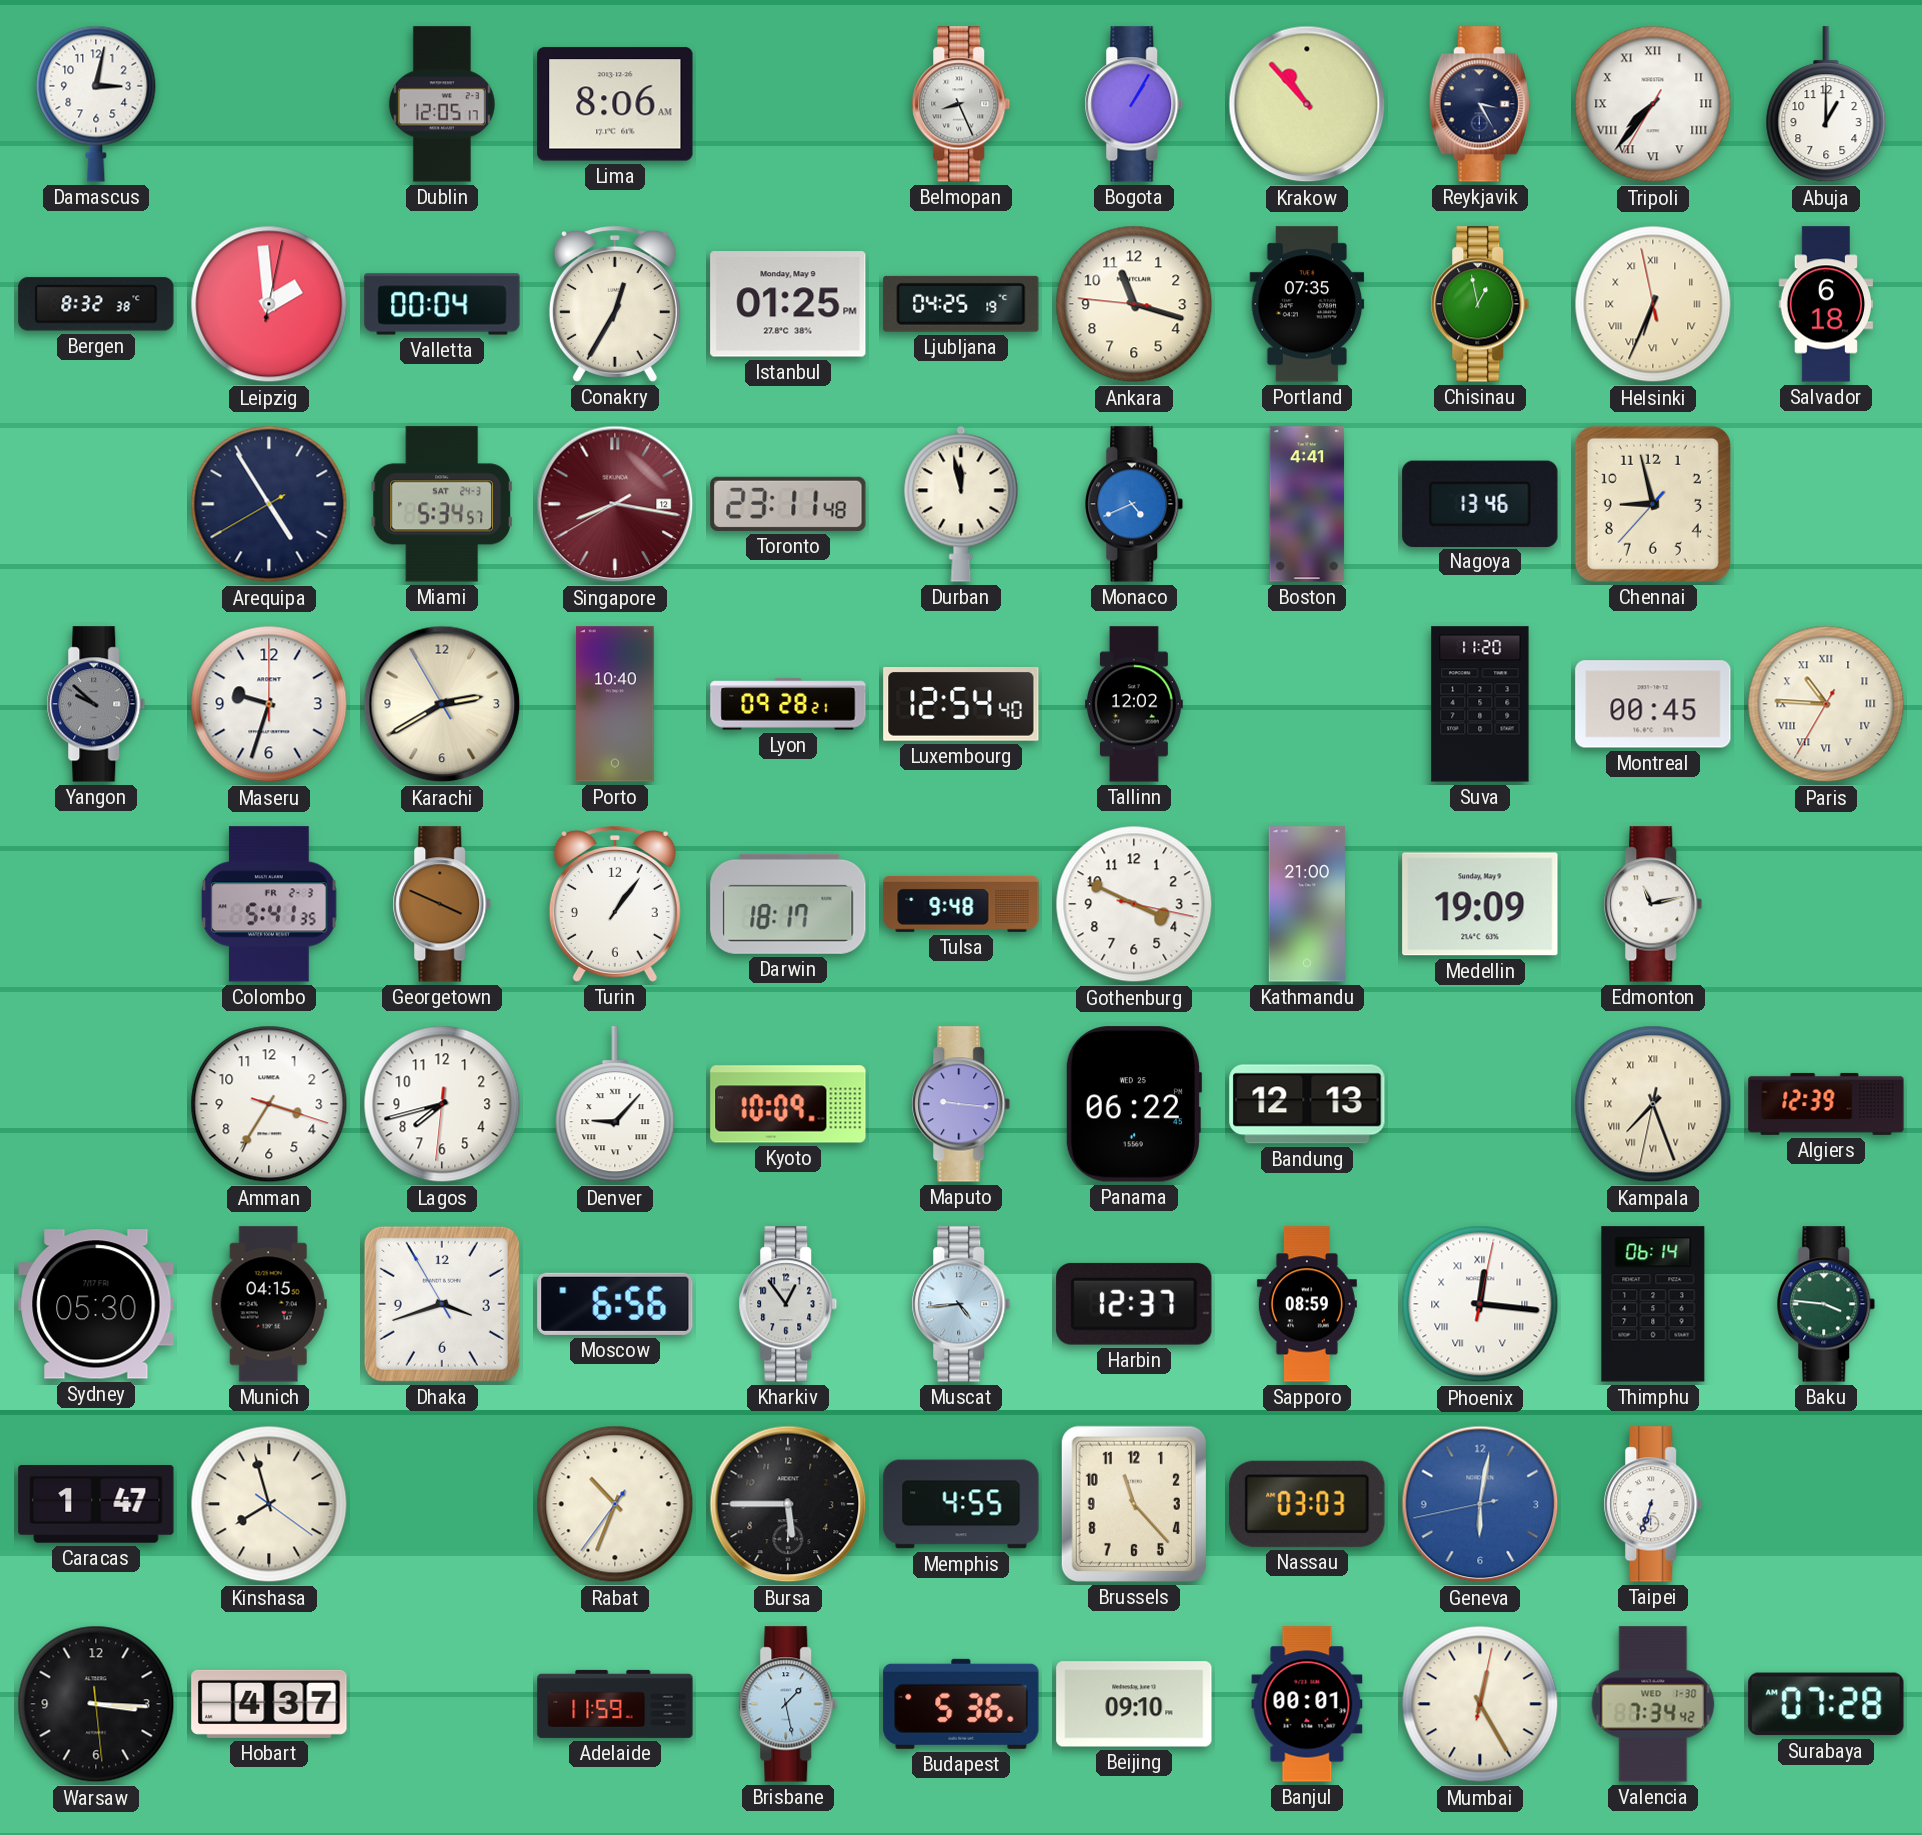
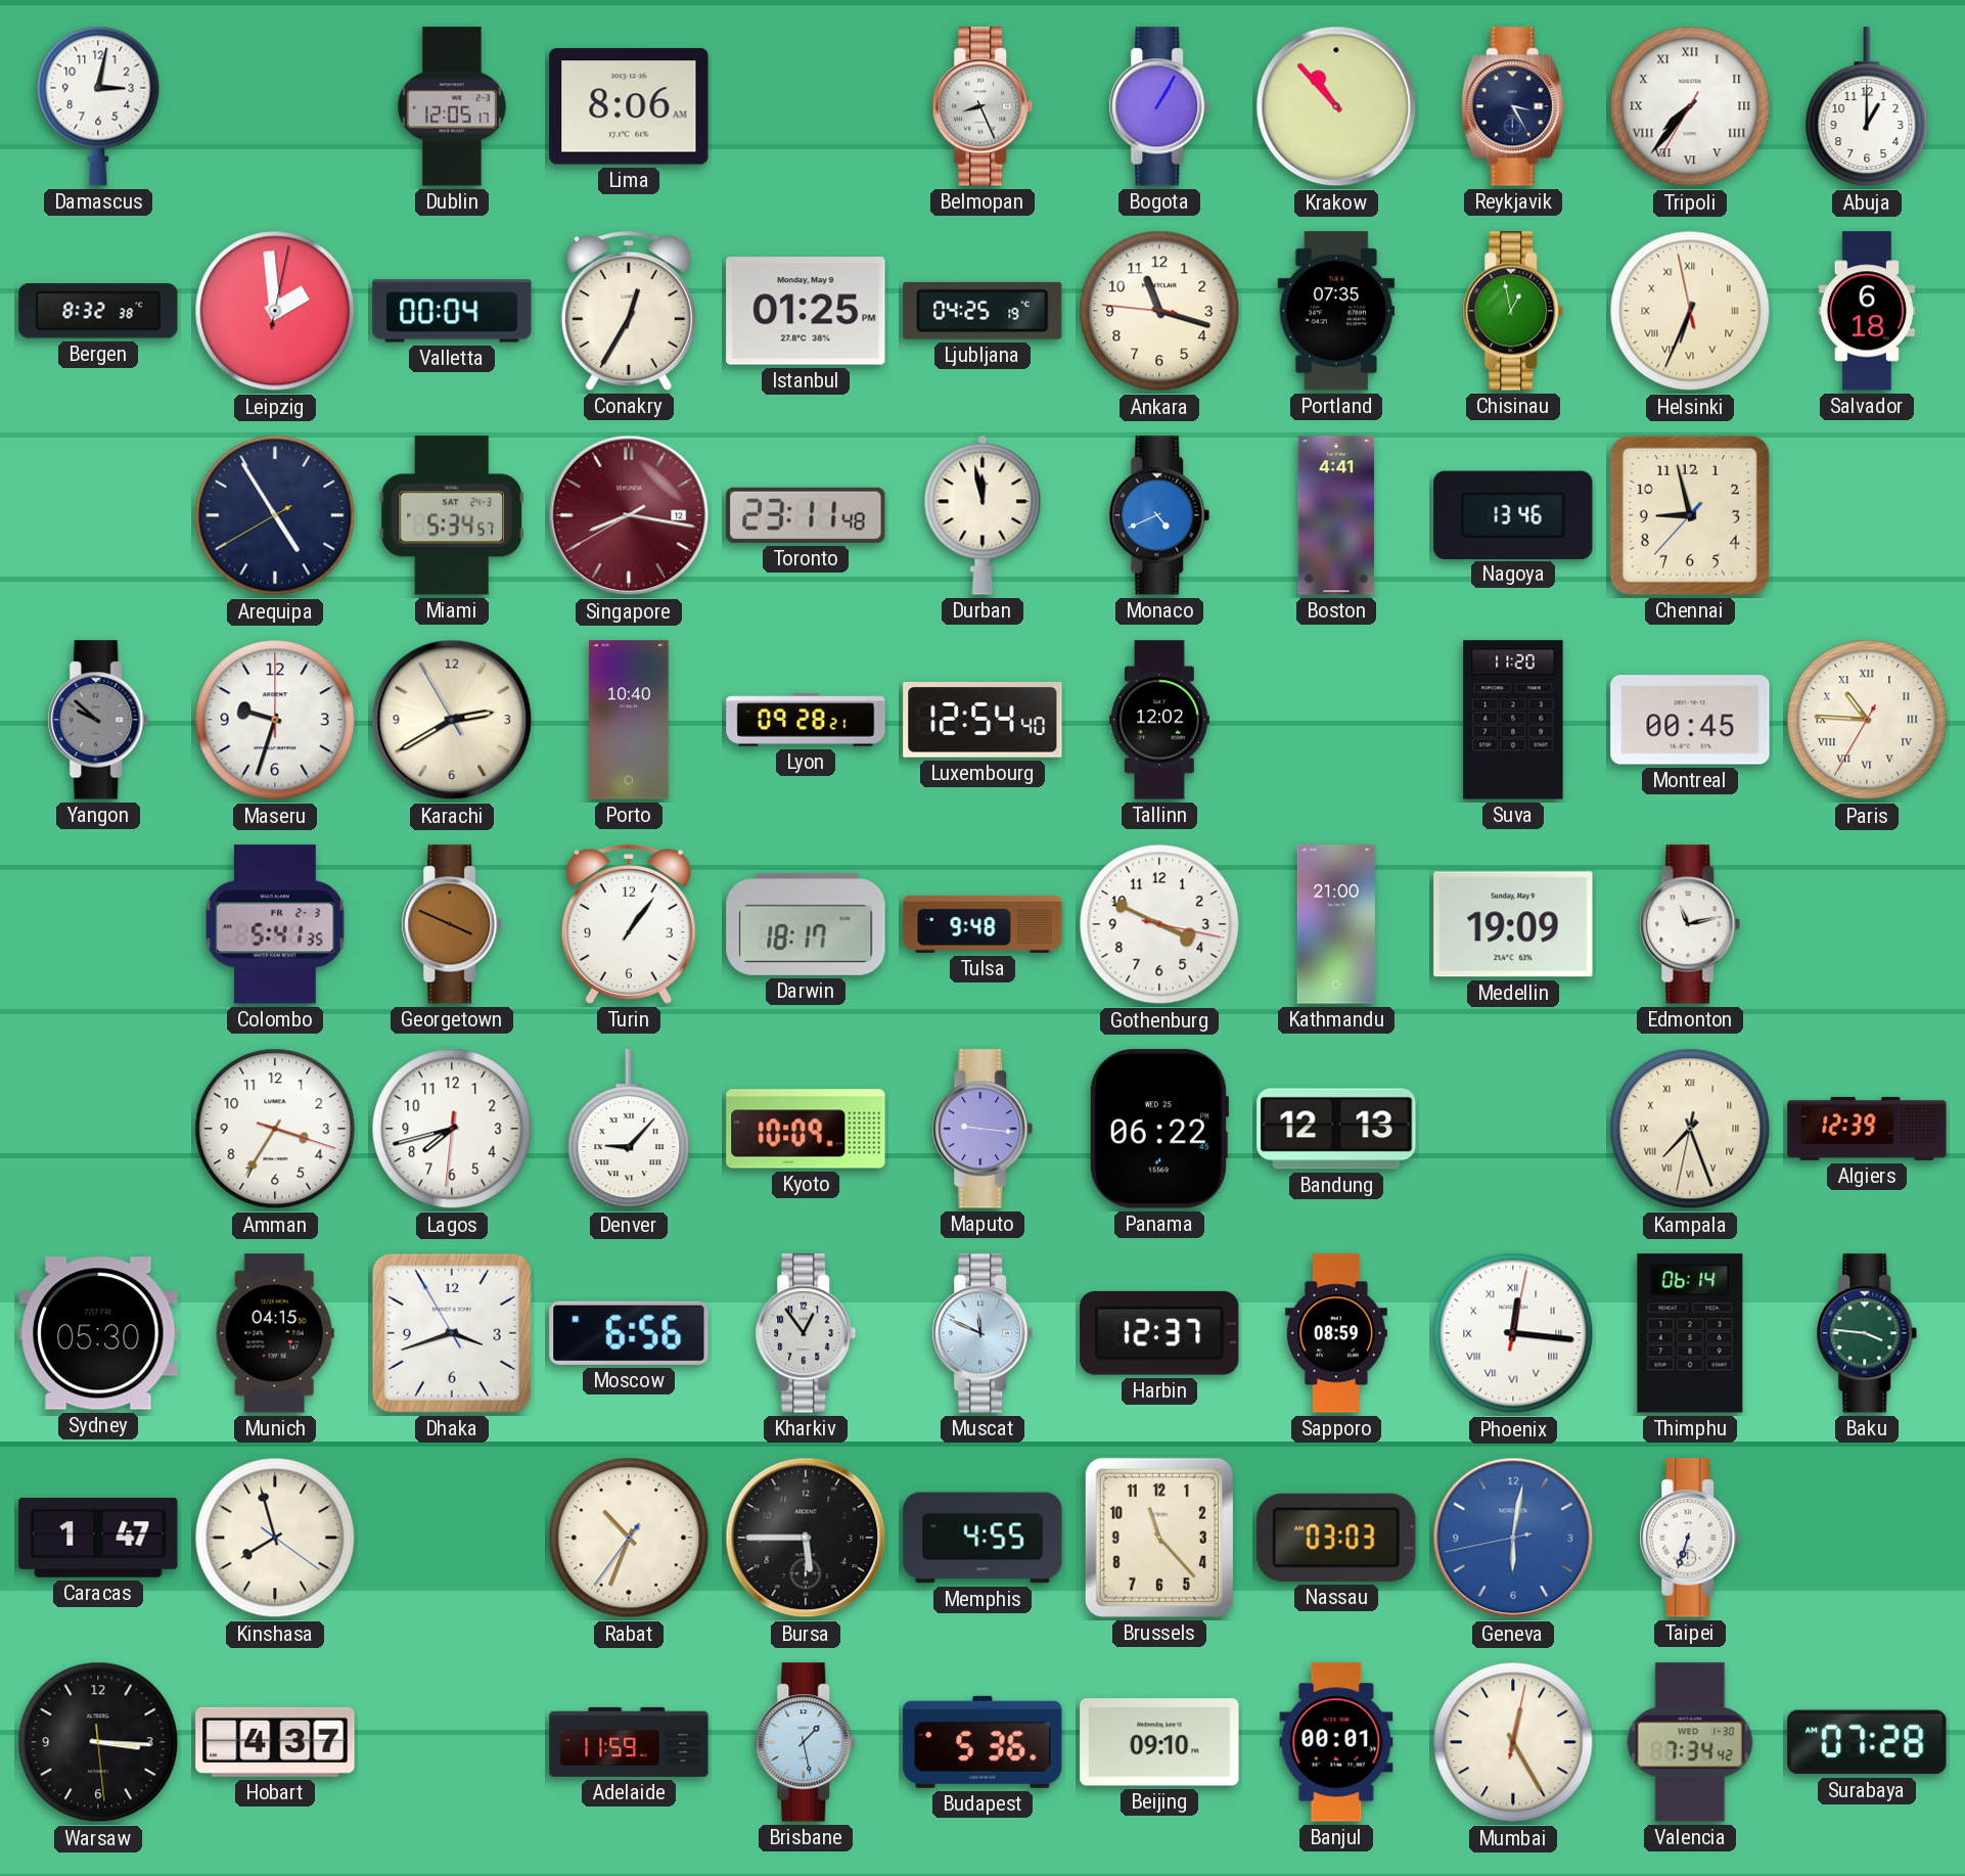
Muscat: 4:44 -> 11:49 (982, 1333)
